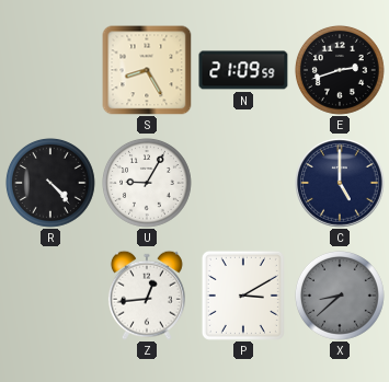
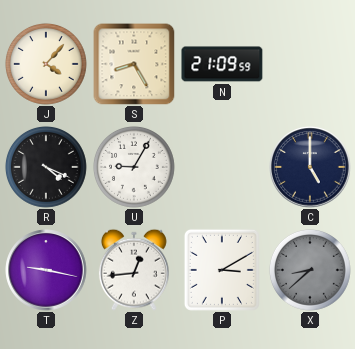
J: none -> 4:07 (46, 64)
E: 2:42 -> none (340, 70)
R: 4:23 -> 4:19 (46, 167)
T: none -> 9:17 (46, 270)
